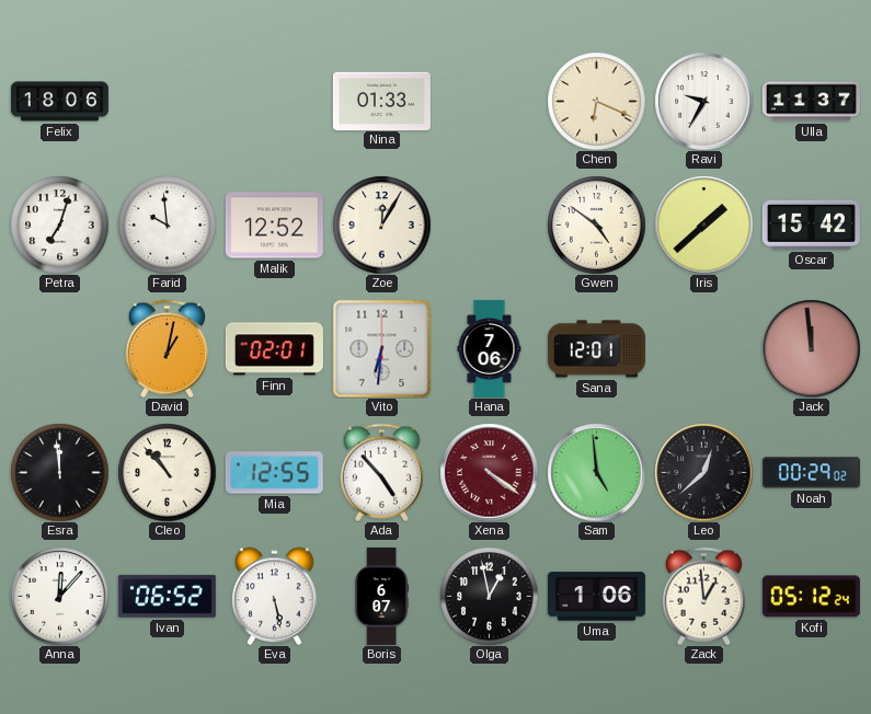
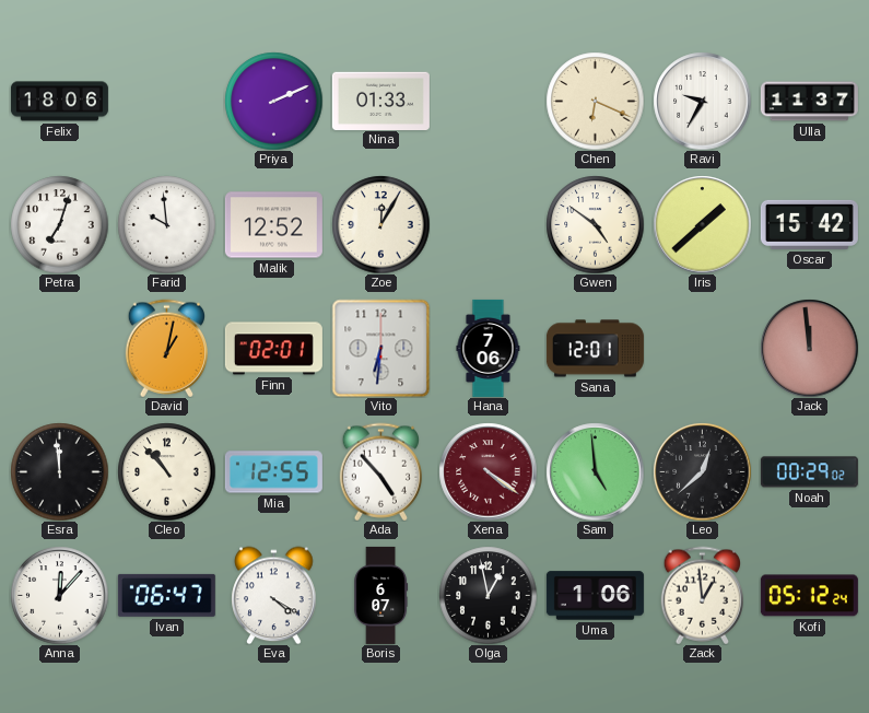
Priya: none -> 2:11 (273, 101)
Ivan: 06:52 -> 06:47 (166, 595)
Eva: 5:28 -> 4:20 (274, 595)
